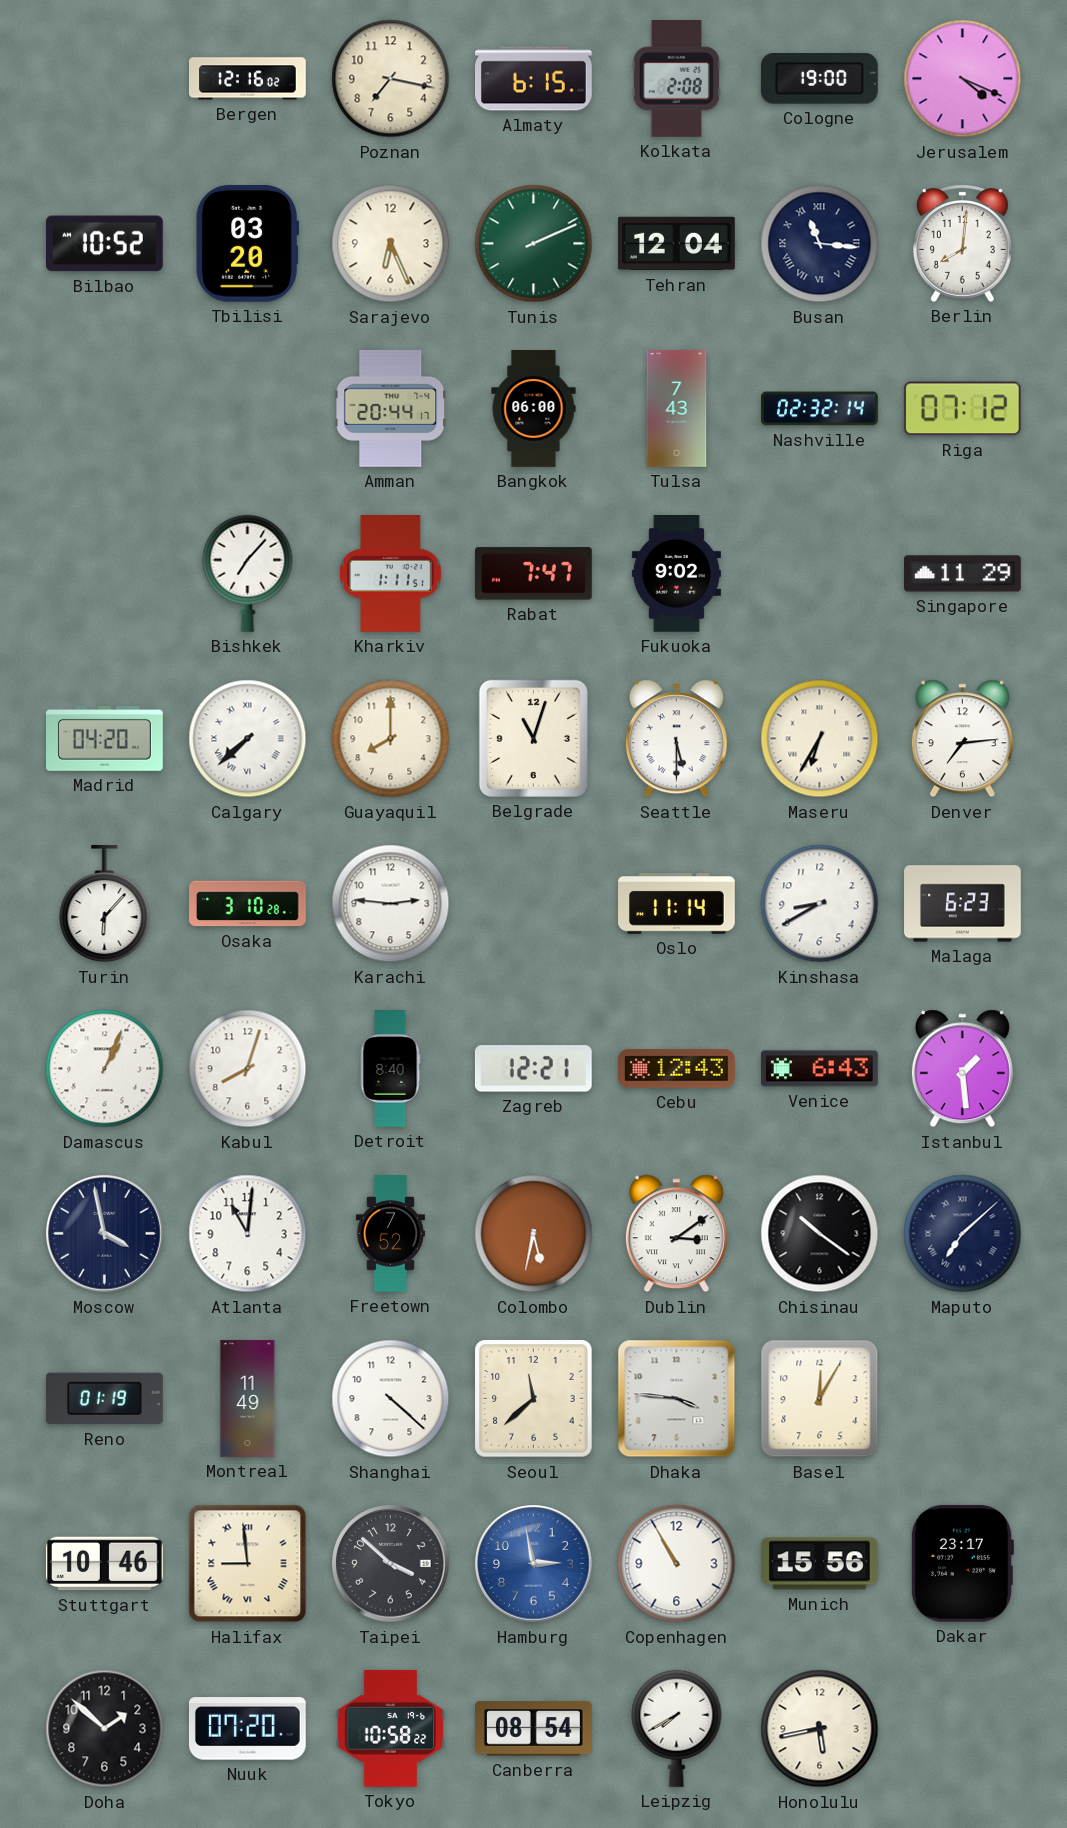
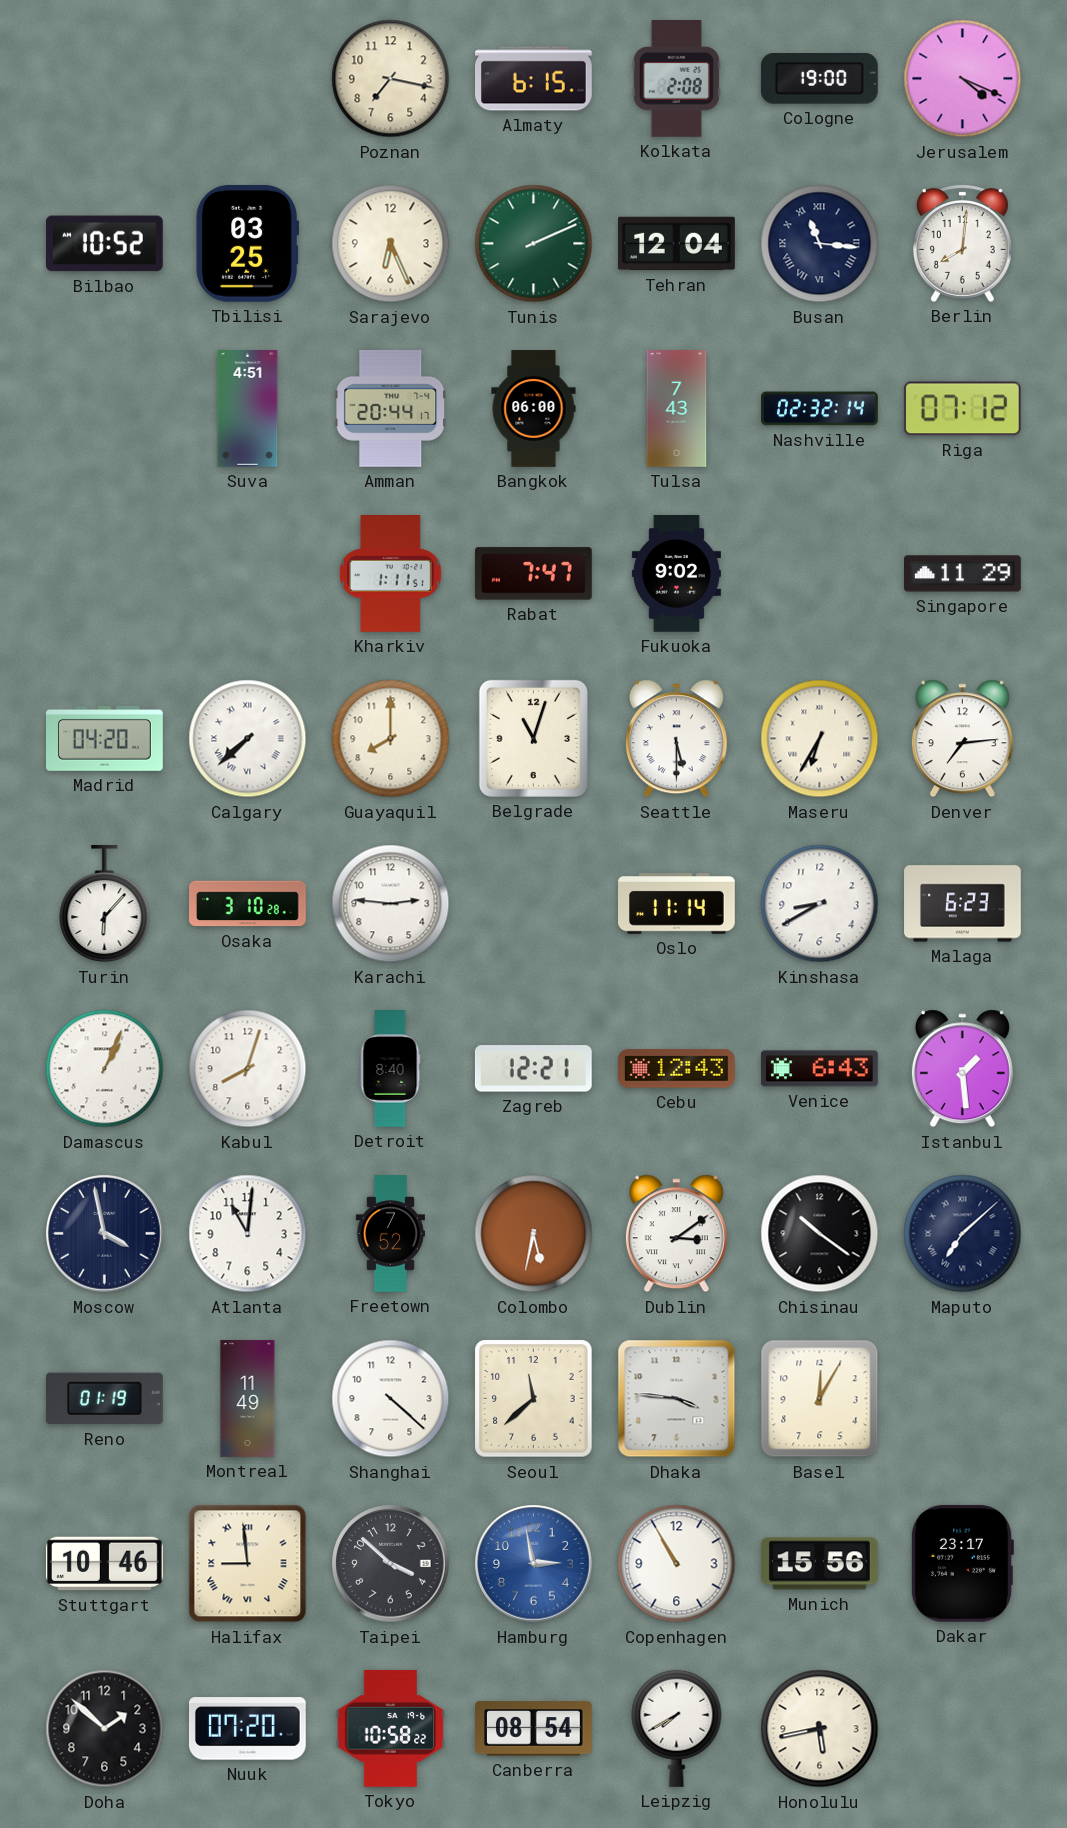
Bergen: 12:16 -> none (248, 79)
Tbilisi: 03:20 -> 03:25 (247, 243)
Suva: none -> 4:51 (248, 409)
Bishkek: 7:07 -> none (248, 573)
